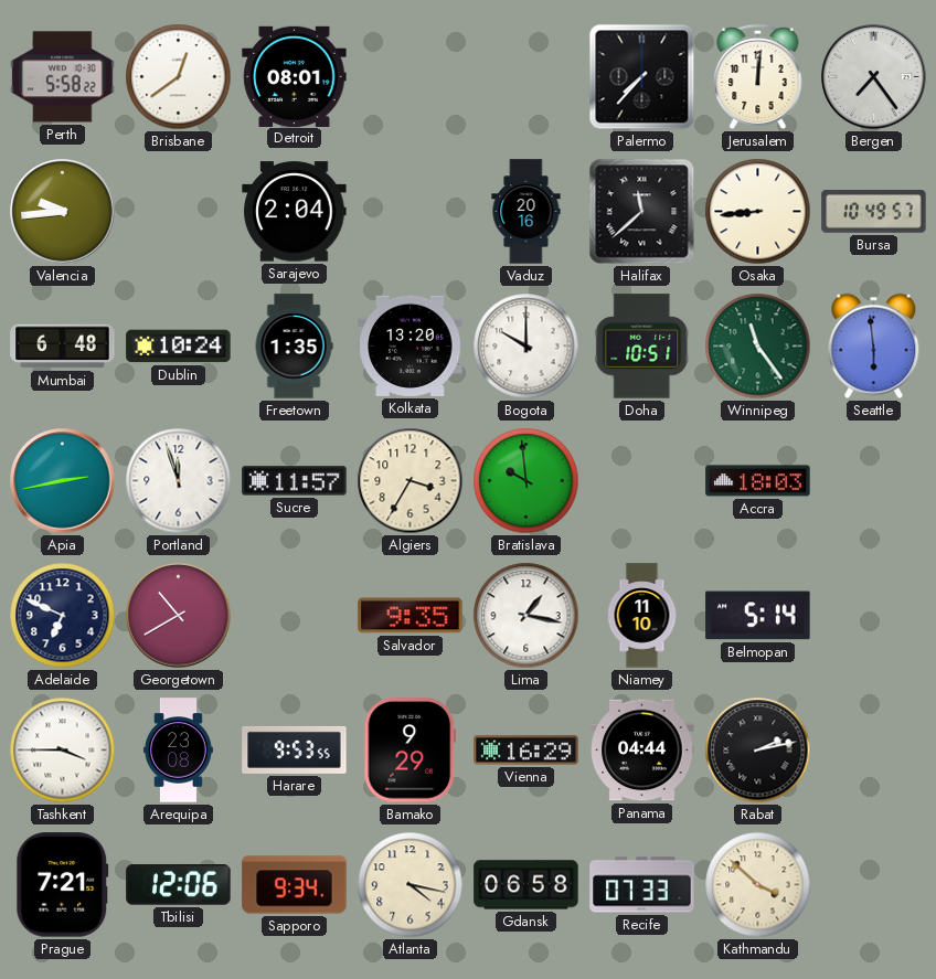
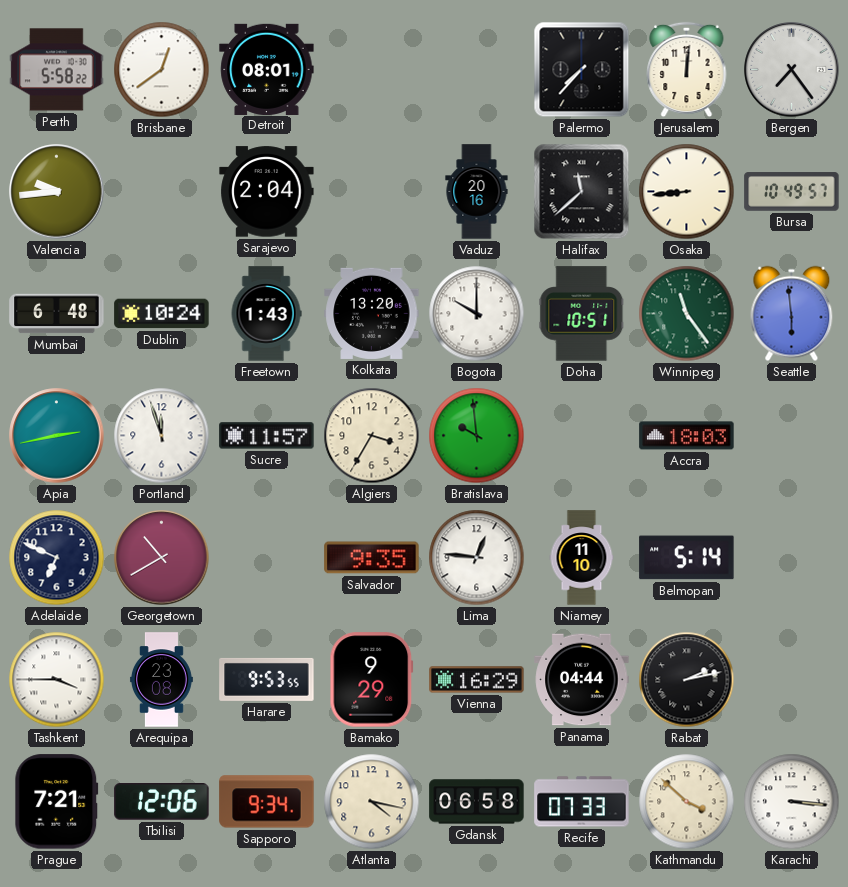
Freetown: 1:35 -> 1:43 (266, 314)
Lima: 1:17 -> 12:46 (477, 558)
Karachi: none -> 3:16 (792, 802)
